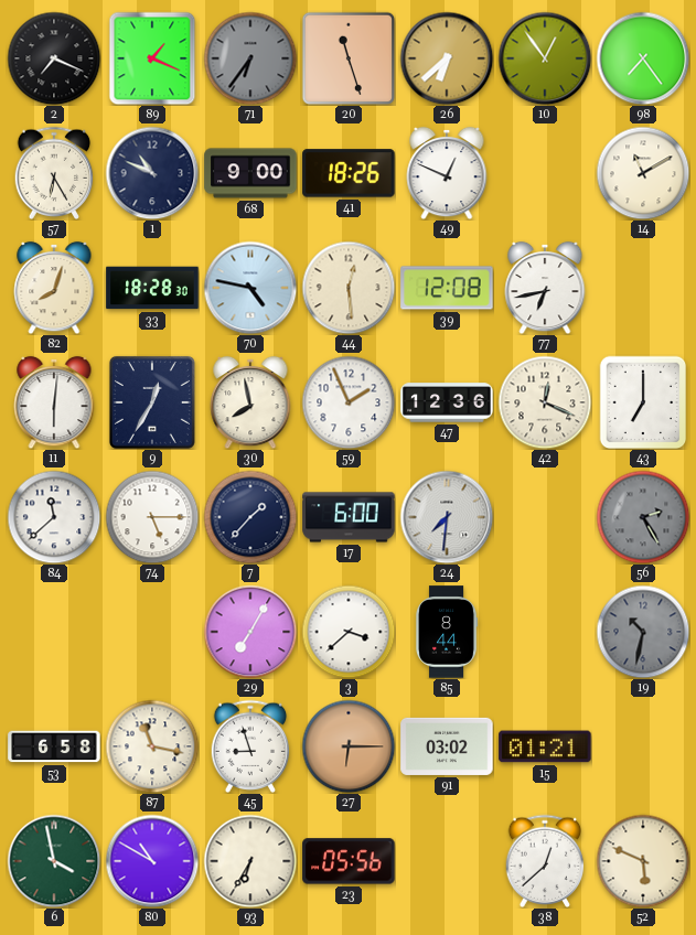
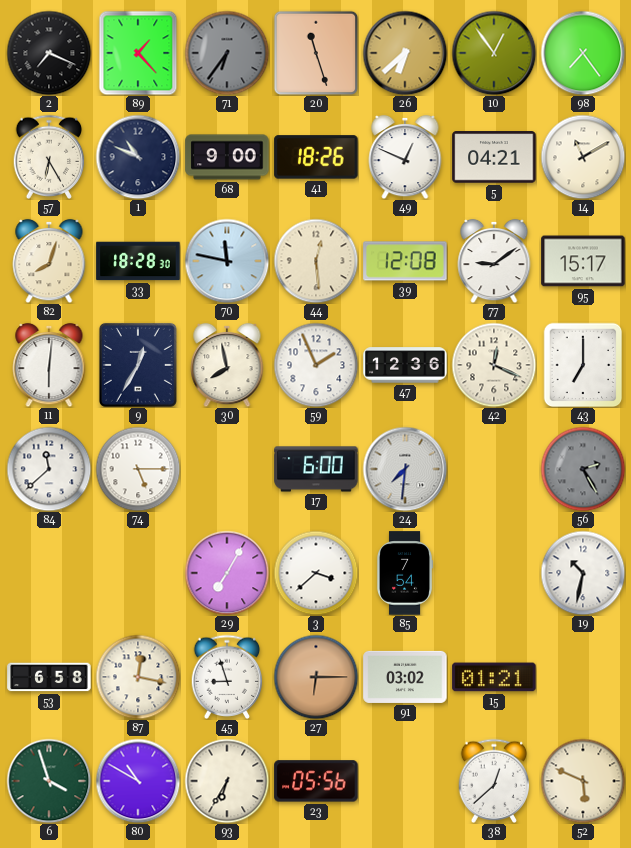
89: 1:19 -> 1:23 (138, 53)
5: none -> 04:21 (494, 157)
70: 4:47 -> 11:47 (227, 261)
77: 6:43 -> 9:09 (494, 261)
95: none -> 15:17 (583, 261)
7: 1:37 -> none (250, 517)
85: 8:44 -> 7:54 (405, 573)
19 dial: grey -> white (583, 573)
87: 11:17 -> 12:17 (138, 677)
6: 3:58 -> 3:57 (49, 781)
